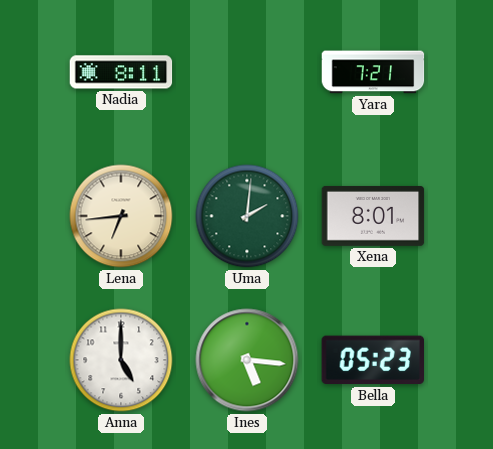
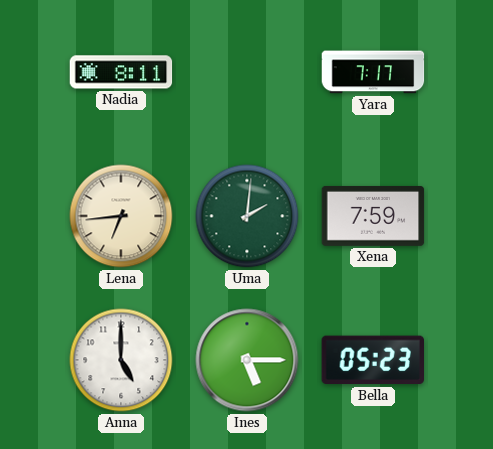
Yara: 7:21 -> 7:17 (373, 72)
Xena: 8:01 -> 7:59 (373, 216)
Ines: 5:16 -> 5:15 (247, 360)
